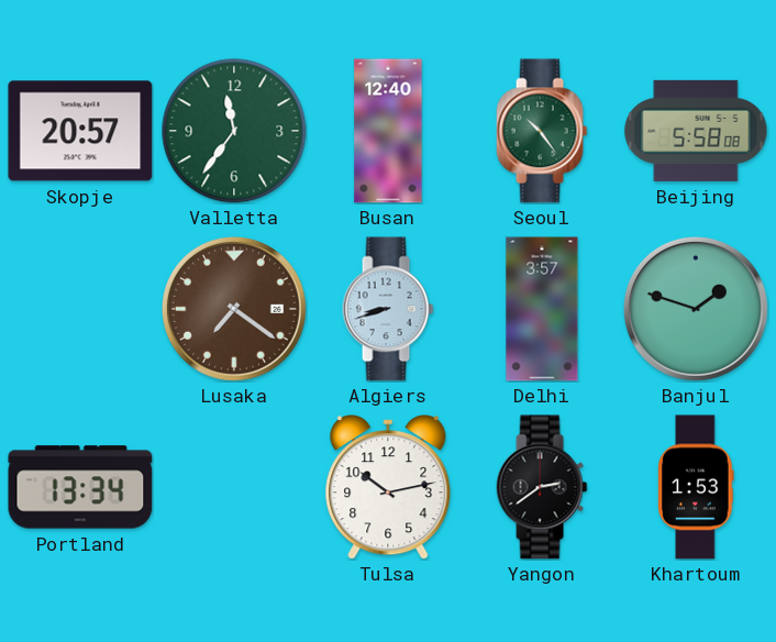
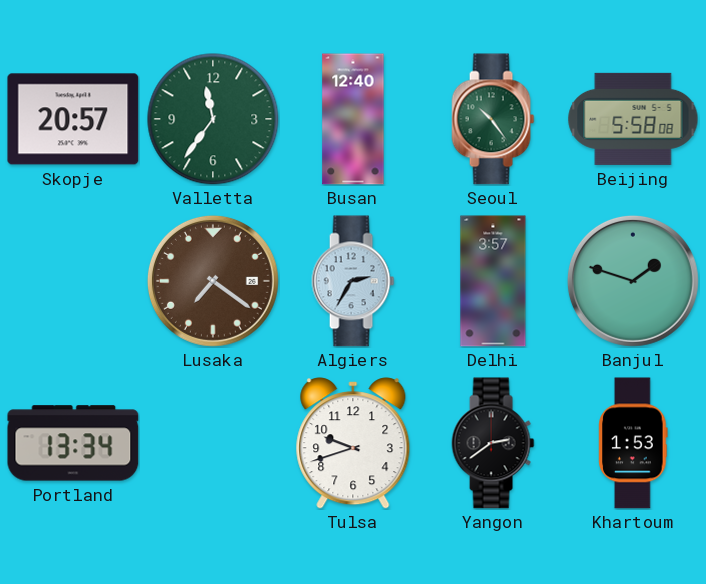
Algiers: 8:42 -> 2:35 (353, 281)
Tulsa: 10:13 -> 9:42 (353, 443)
